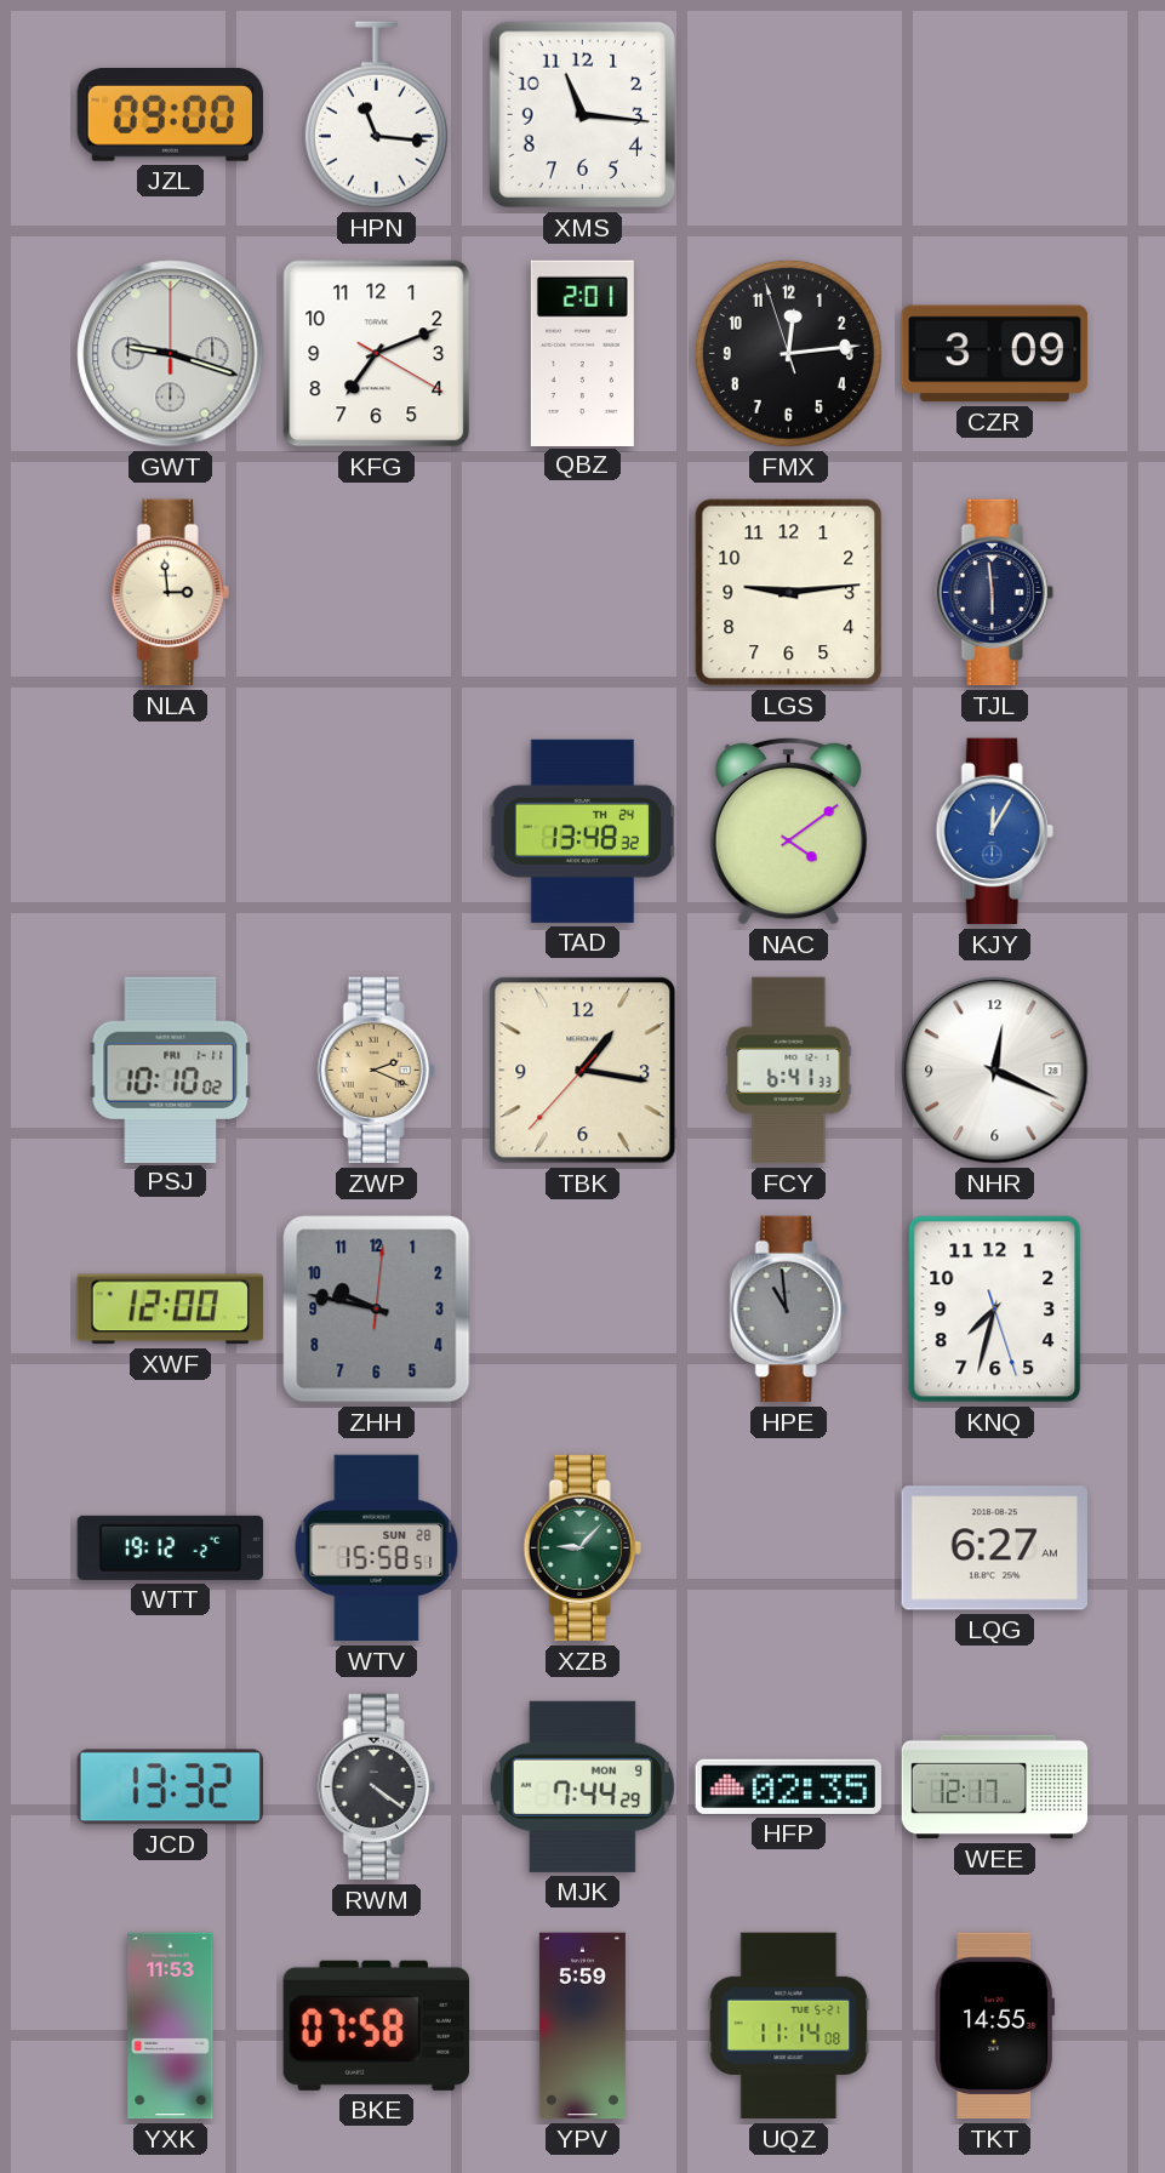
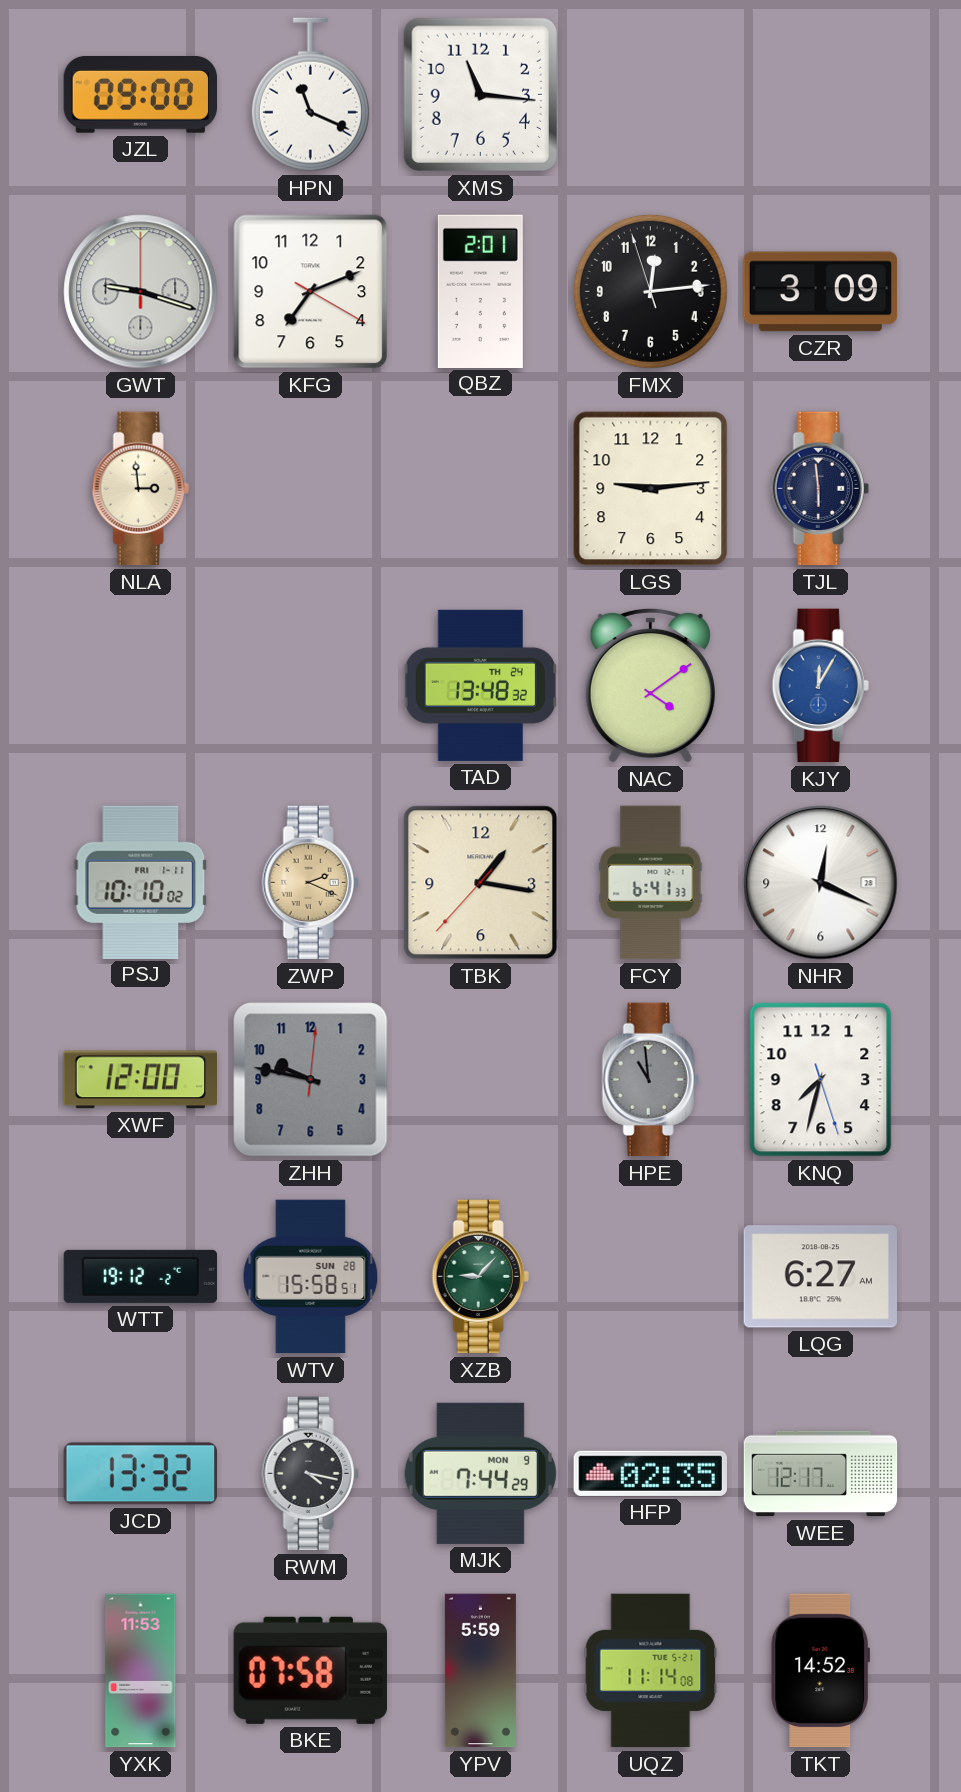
HPN: 11:16 -> 11:19 (310, 95)
RWM: 4:21 -> 4:17 (310, 1474)
TKT: 14:55 -> 14:52 (820, 1671)
